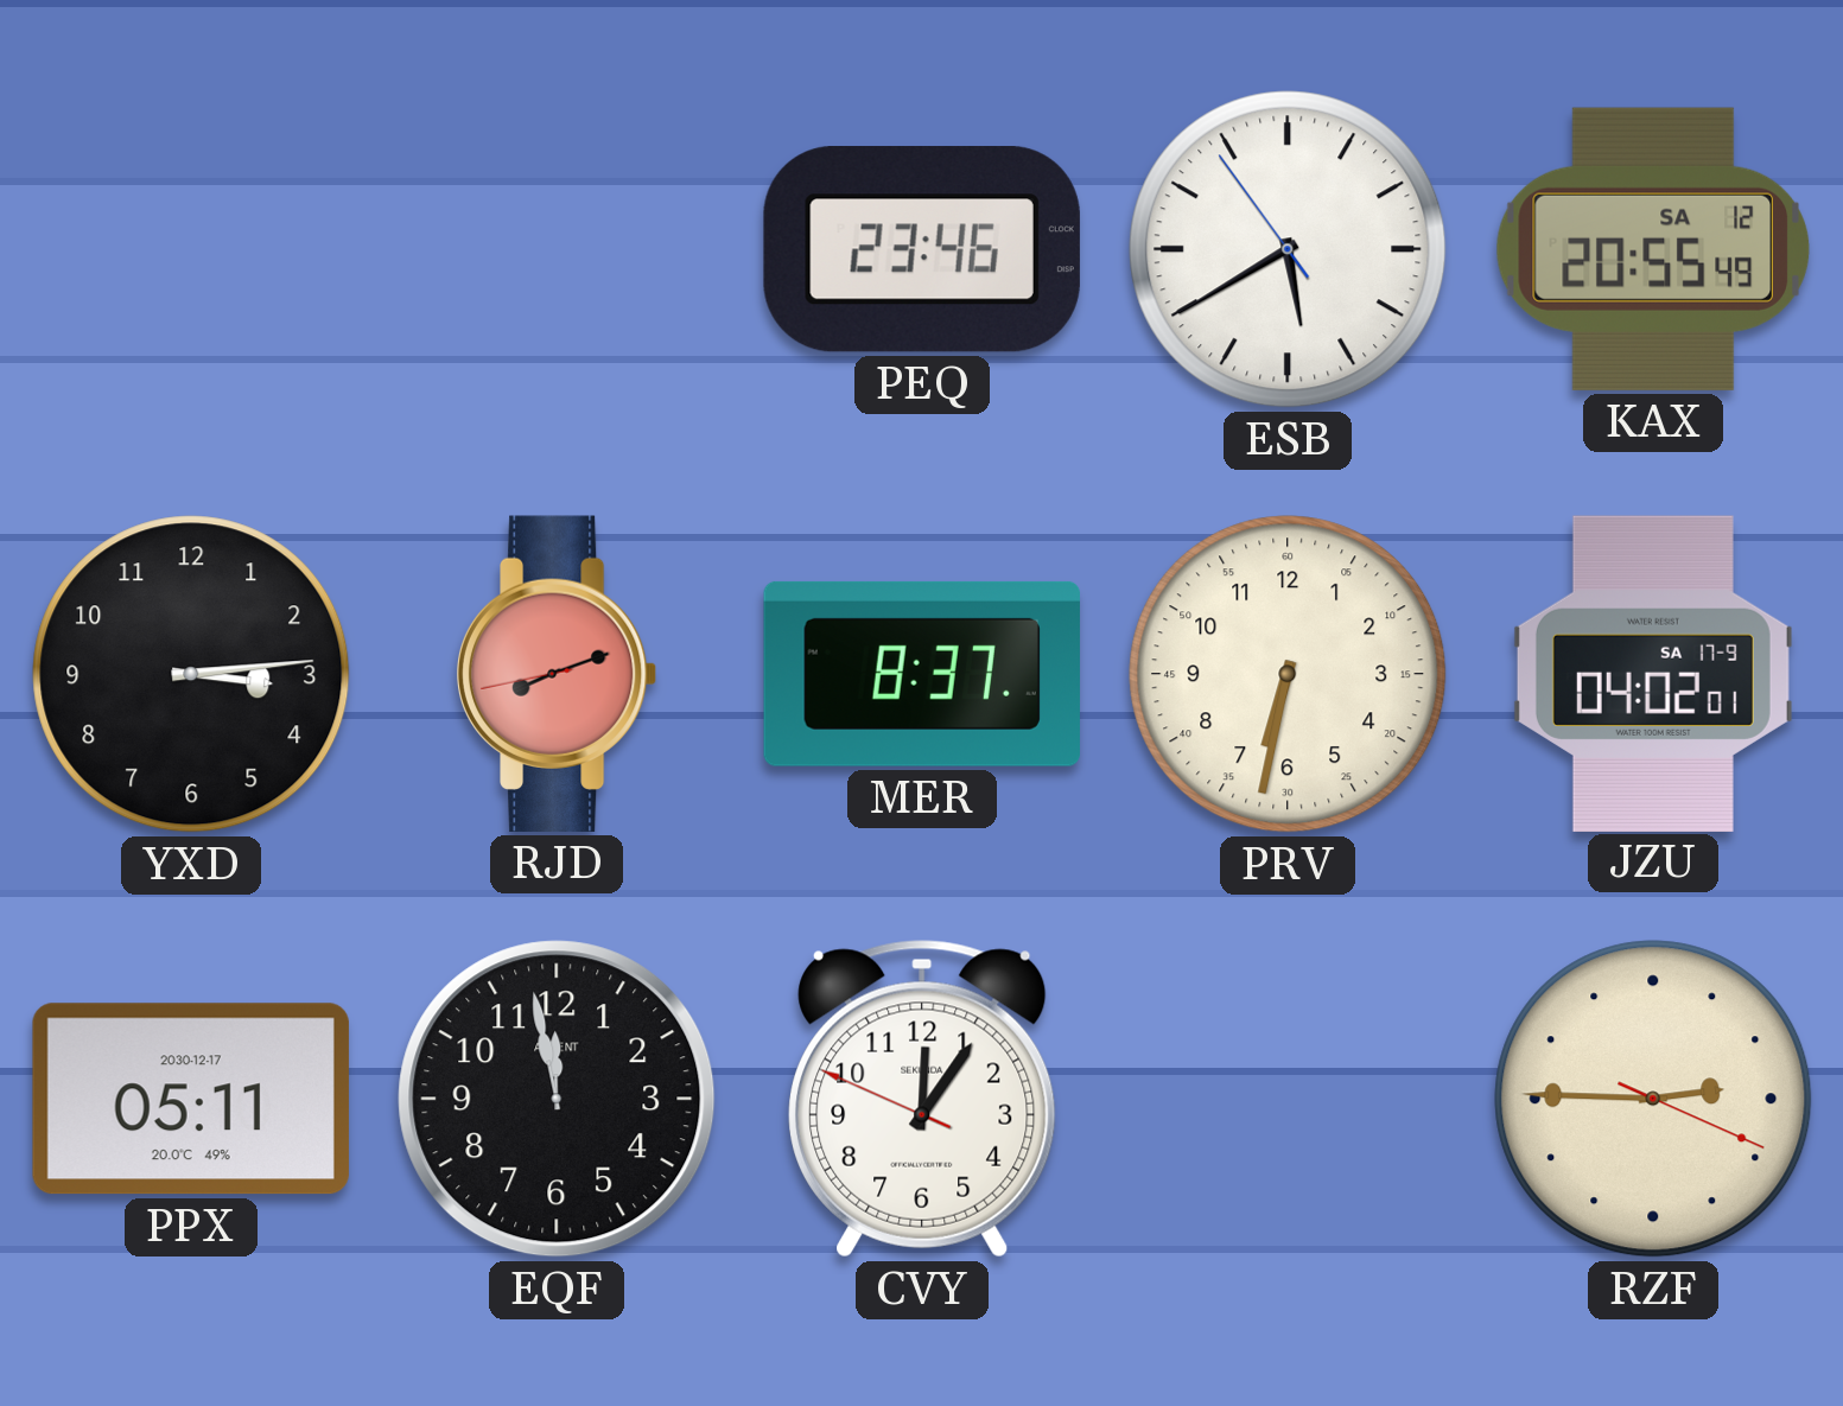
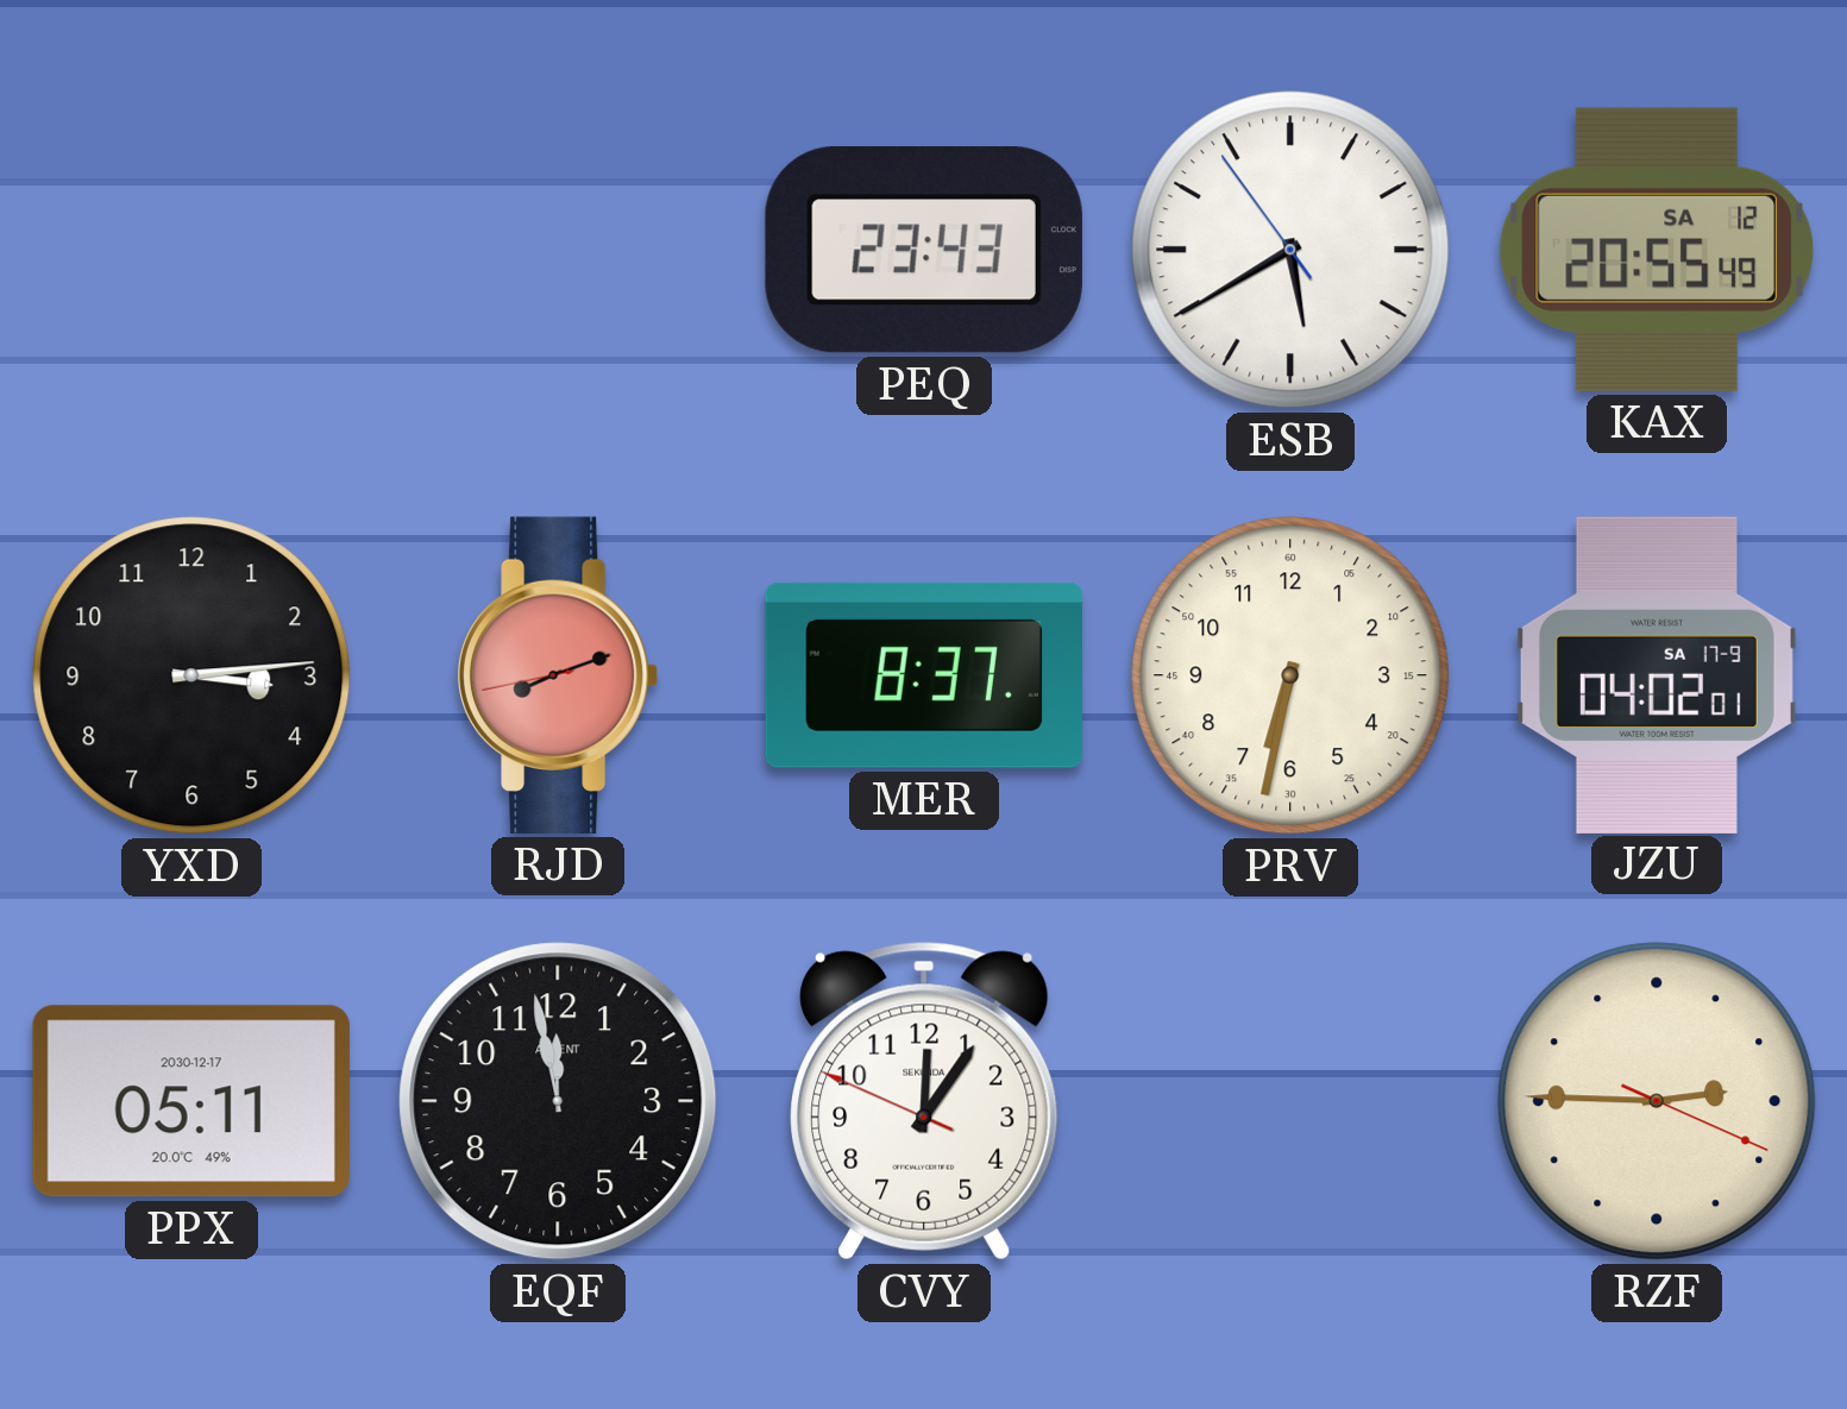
PEQ: 23:46 -> 23:43 (924, 250)
